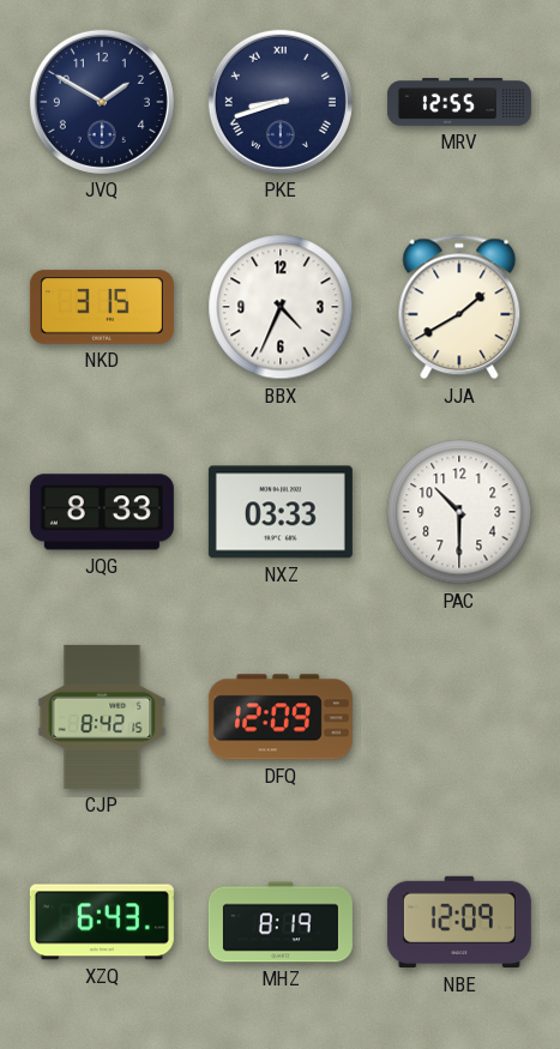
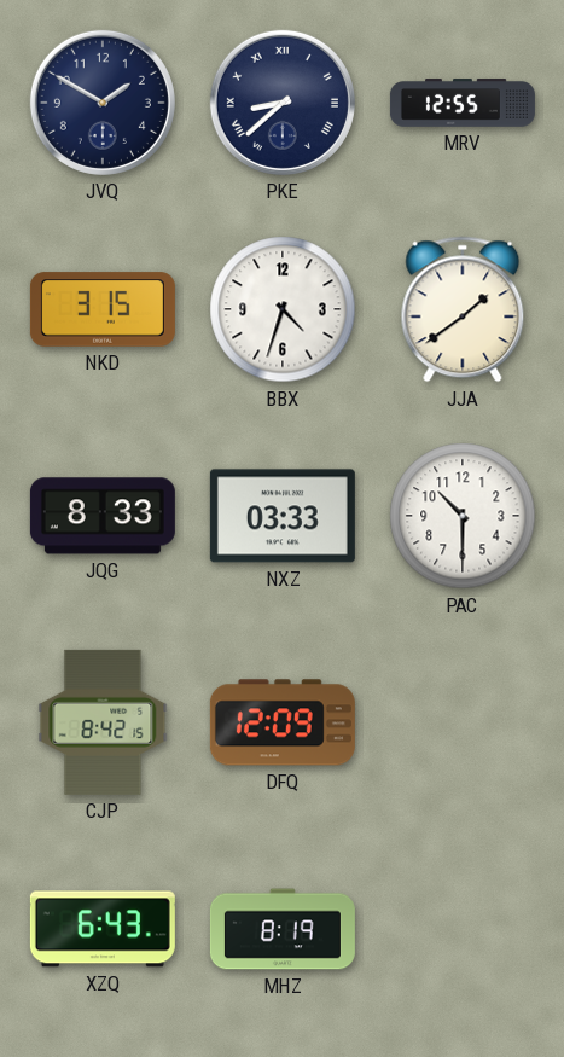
PKE: 8:42 -> 8:38 (283, 103)
BBX: 4:34 -> 4:33 (283, 309)
JJA: 1:40 -> 1:39 (463, 309)
NBE: 12:09 -> none (459, 922)
